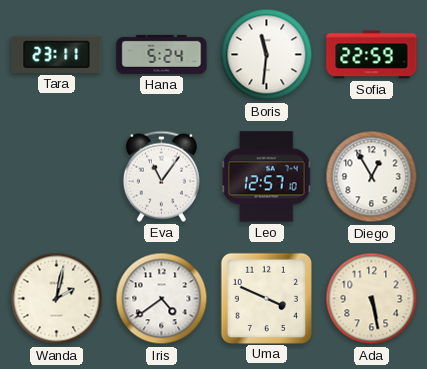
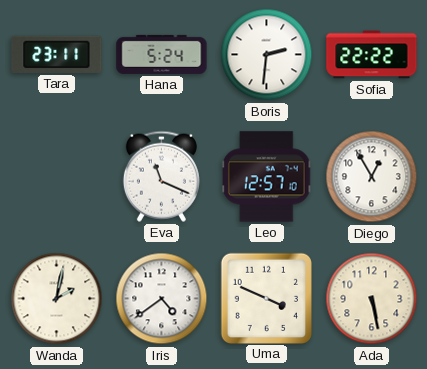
Boris: 11:31 -> 2:31 (267, 55)
Sofia: 22:59 -> 22:22 (372, 55)
Eva: 11:06 -> 11:19 (161, 176)
